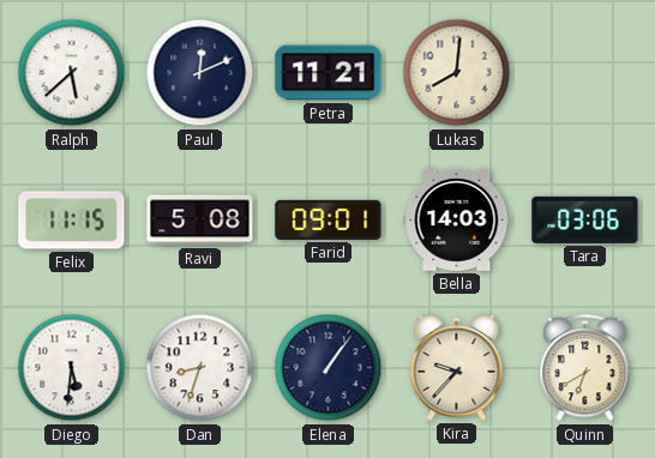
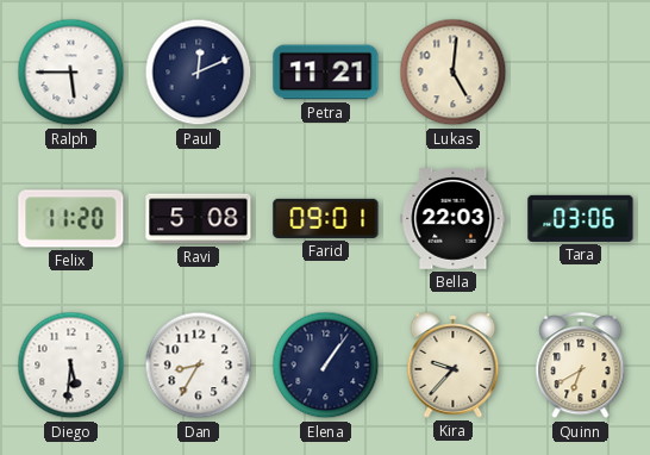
Ralph: 5:38 -> 5:45 (71, 73)
Lukas: 8:01 -> 5:01 (454, 73)
Felix: 11:15 -> 11:20 (71, 219)
Bella: 14:03 -> 22:03 (454, 219)
Dan: 8:33 -> 8:35 (199, 366)
